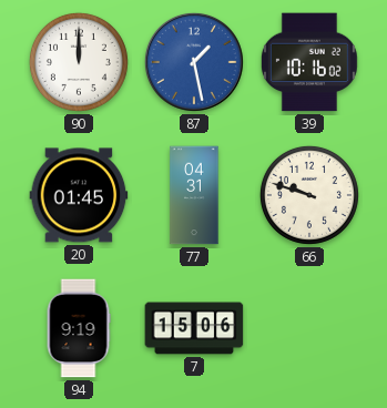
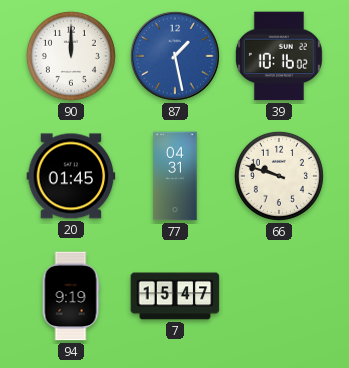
7: 15:06 -> 15:47 (175, 296)
